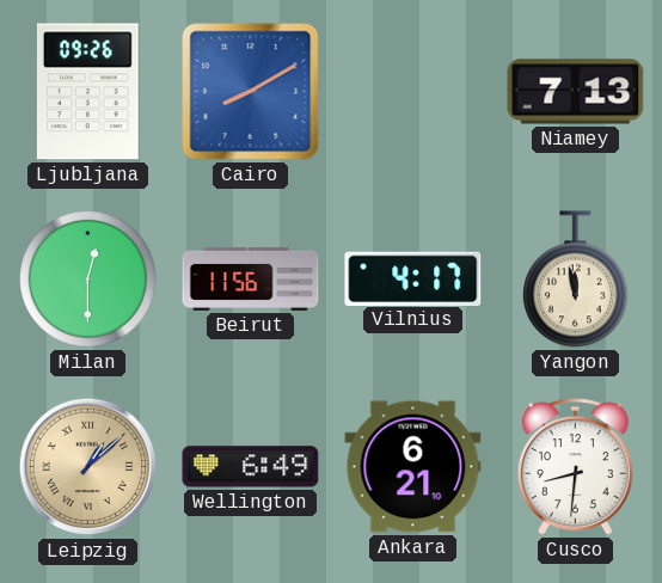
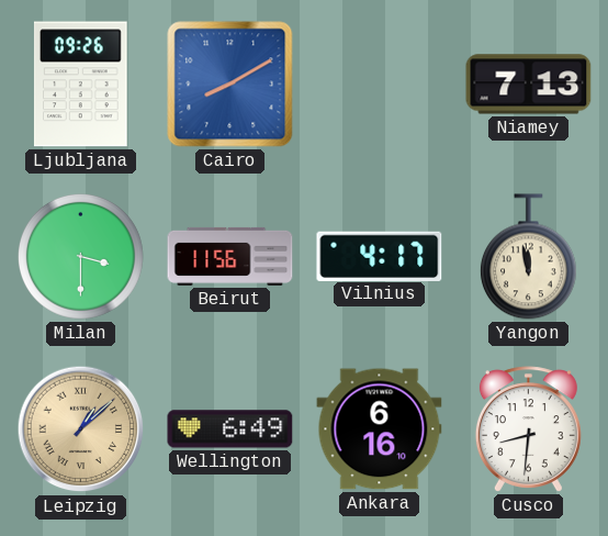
Milan: 12:30 -> 3:30 (80, 256)
Ankara: 6:21 -> 6:16 (380, 429)
